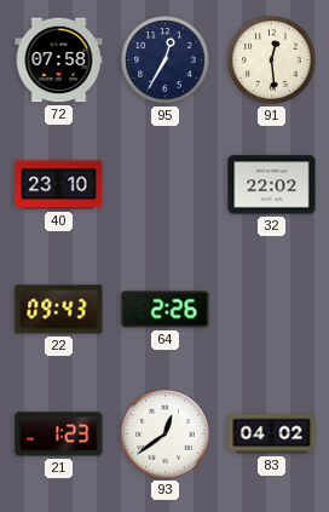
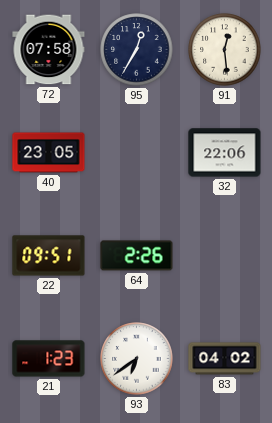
40: 23:10 -> 23:05 (49, 153)
32: 22:02 -> 22:06 (225, 153)
22: 09:43 -> 09:51 (49, 256)
93: 12:39 -> 6:39 (137, 359)
